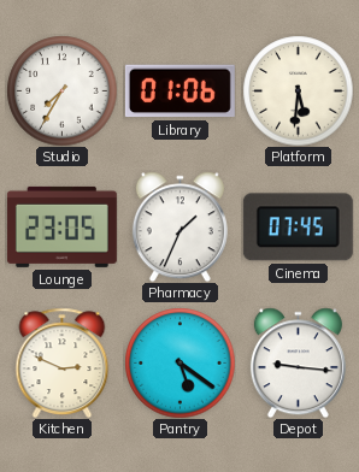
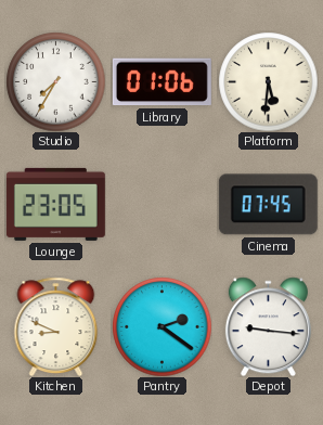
Pharmacy: 1:34 -> none (179, 226)
Kitchen: 2:49 -> 8:49 (56, 326)
Pantry: 5:21 -> 2:21 (161, 326)
